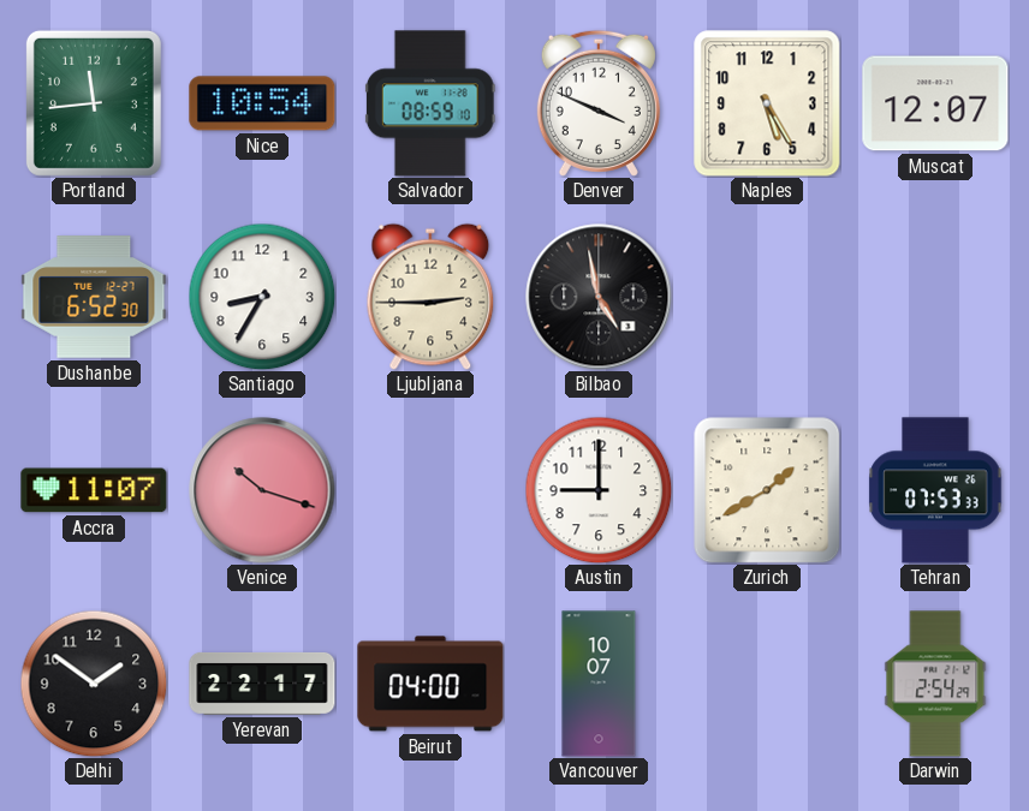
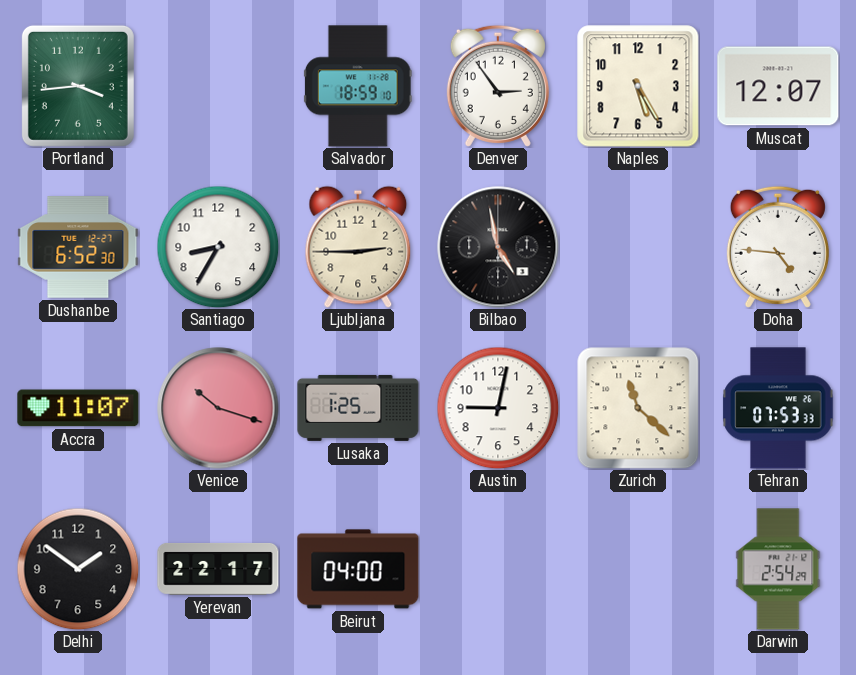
Portland: 11:44 -> 3:44 (78, 86)
Nice: 10:54 -> none (262, 103)
Salvador: 08:59 -> 18:59 (358, 86)
Denver: 3:49 -> 2:54 (498, 86)
Doha: none -> 4:46 (778, 247)
Lusaka: none -> 1:25 (358, 408)
Austin: 9:00 -> 9:02 (498, 408)
Zurich: 1:40 -> 11:22 (638, 408)
Vancouver: 10:07 -> none (599, 684)
